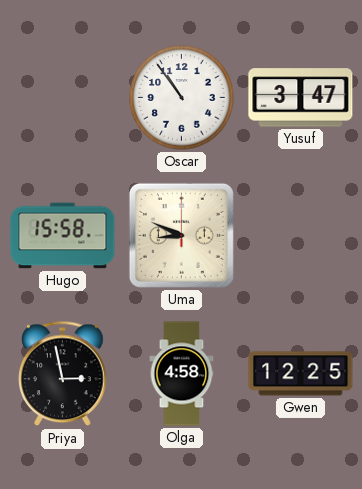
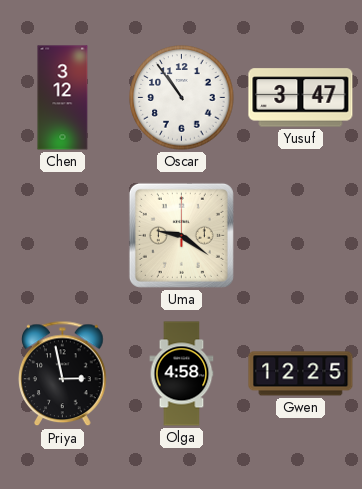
Chen: none -> 3:12 (63, 98)
Hugo: 15:58 -> none (63, 236)
Uma: 8:49 -> 9:21 (181, 235)
